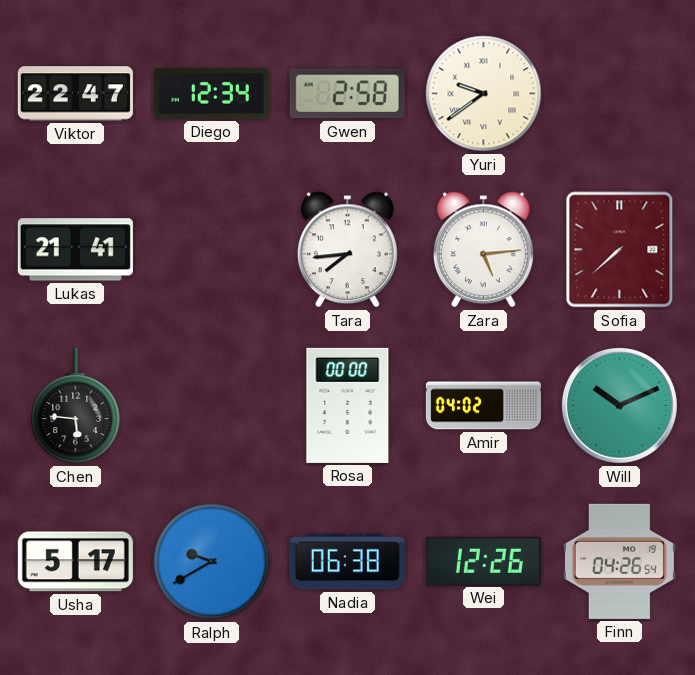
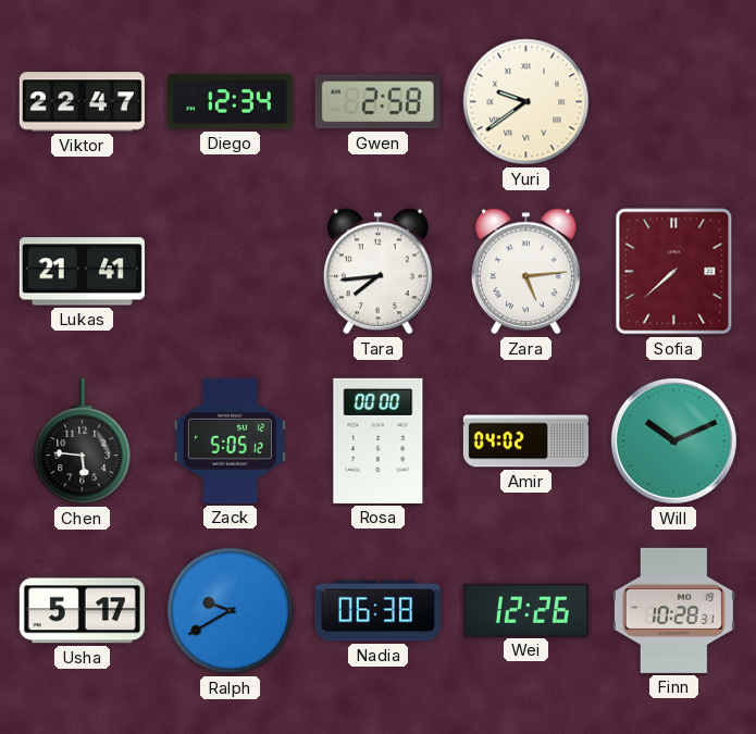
Zack: none -> 5:05 (230, 440)
Finn: 04:26 -> 10:28 (673, 610)
